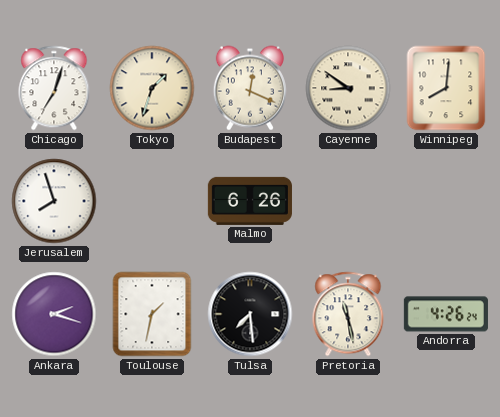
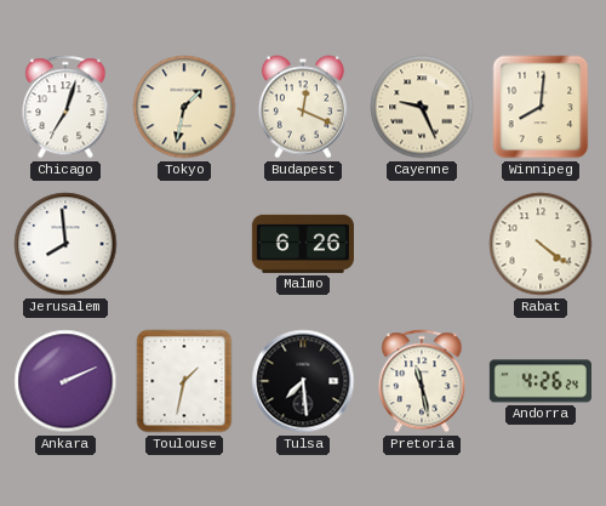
Tokyo: 1:33 -> 1:32 (184, 107)
Cayenne: 8:51 -> 9:26 (422, 107)
Jerusalem: 7:57 -> 7:59 (65, 244)
Rabat: none -> 4:21 (541, 244)
Ankara: 2:18 -> 2:11 (65, 381)
